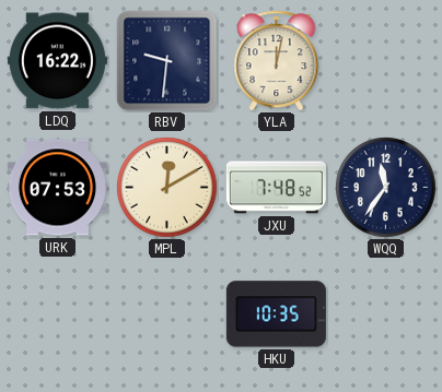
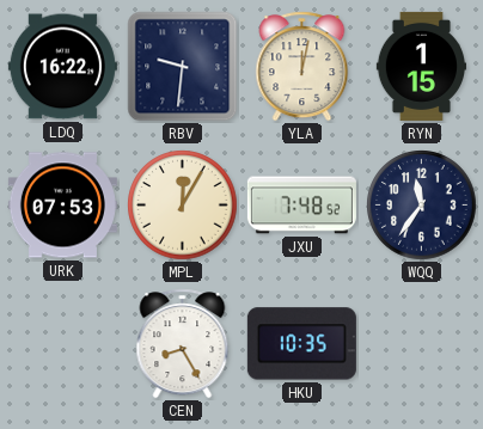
RYN: none -> 1:15 (421, 66)
MPL: 12:10 -> 12:05 (183, 206)
CEN: none -> 8:25 (183, 344)
